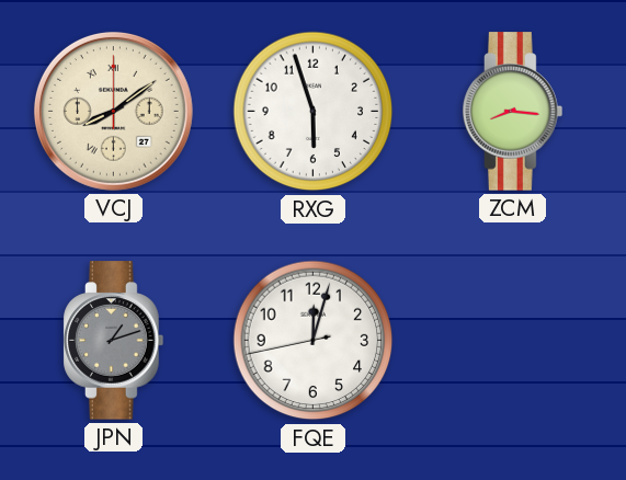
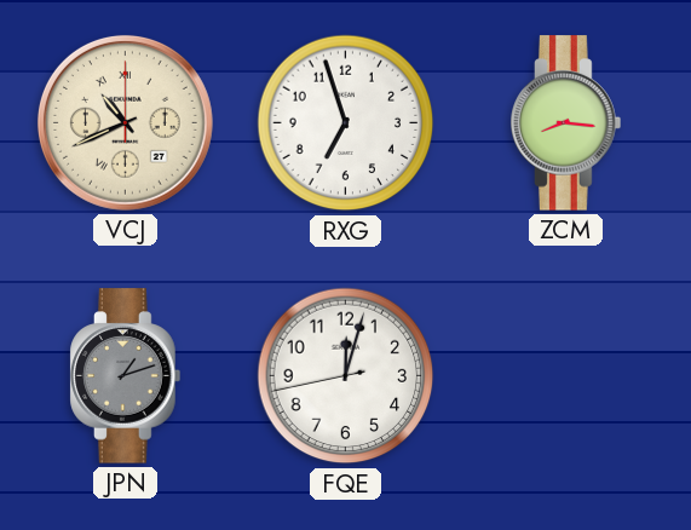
VCJ: 8:09 -> 10:41 (125, 122)
RXG: 5:57 -> 6:57 (346, 123)
